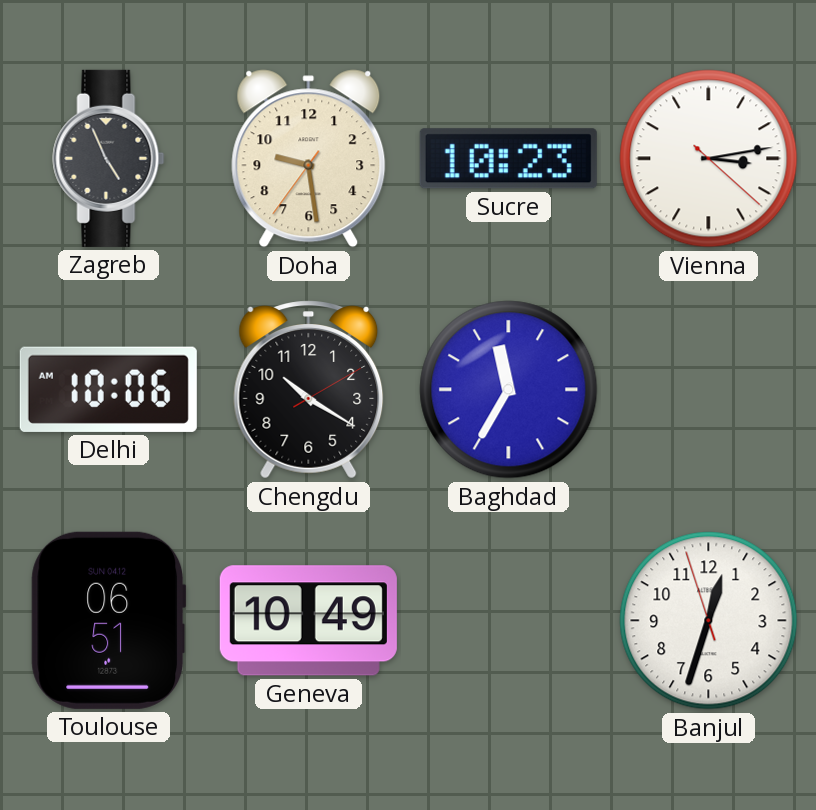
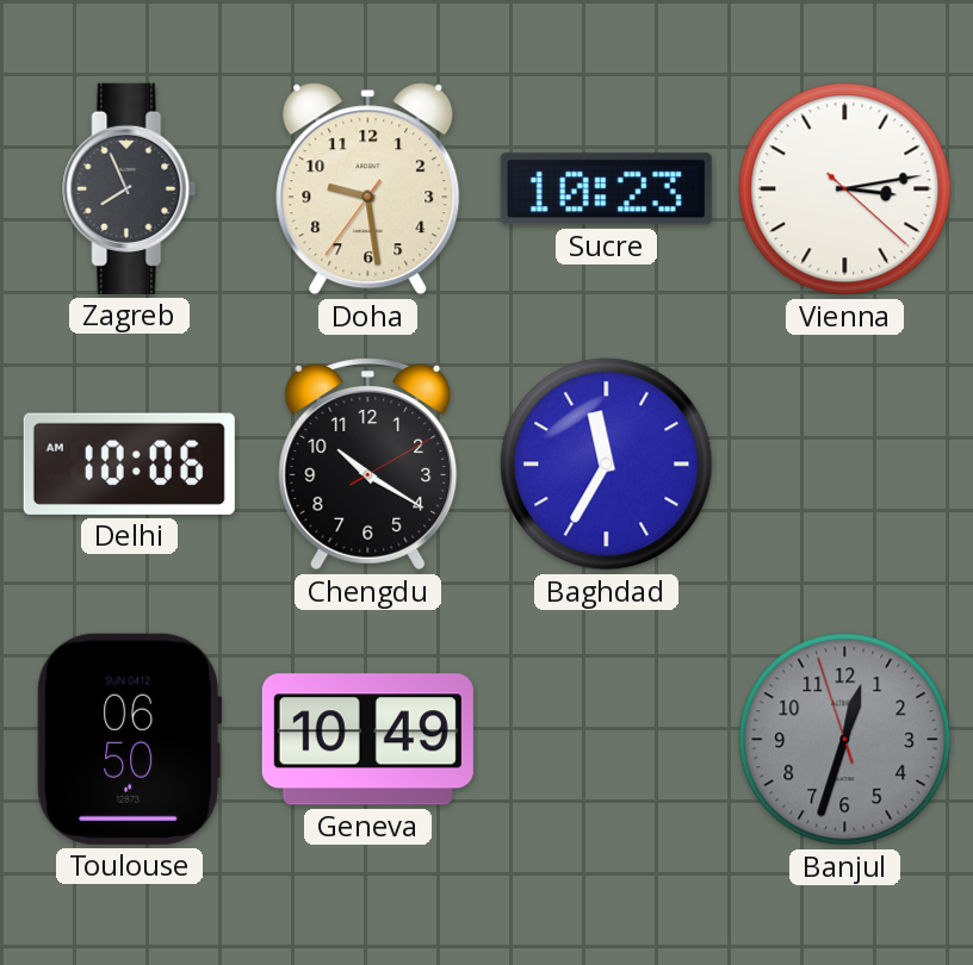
Zagreb: 4:56 -> 7:56 (130, 188)
Toulouse: 06:51 -> 06:50 (130, 739)
Banjul dial: white -> grey (845, 740)
